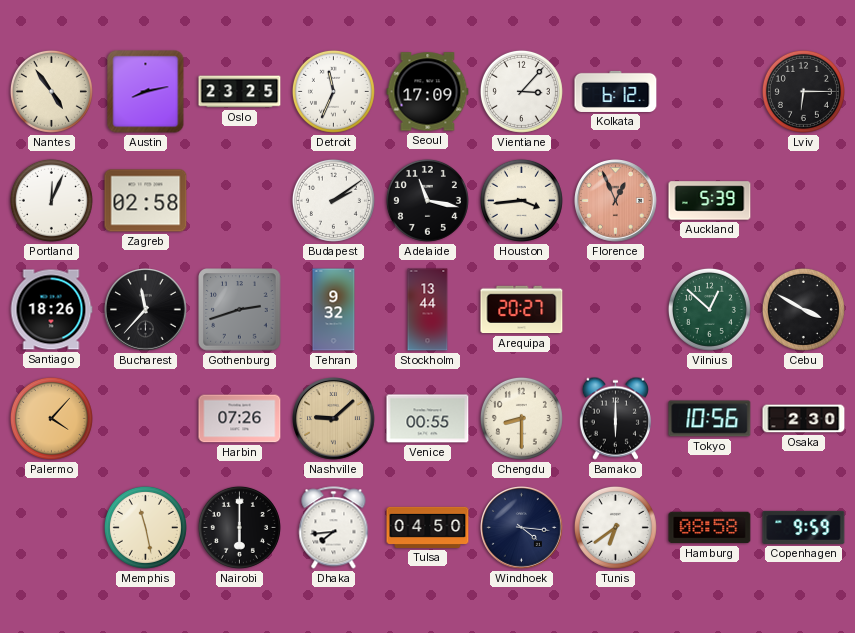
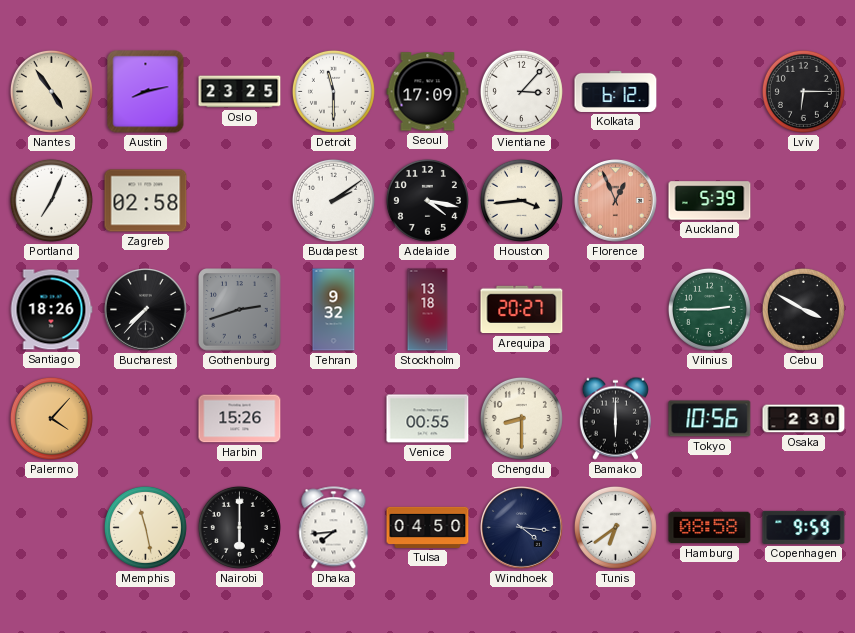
Detroit: 11:34 -> 11:30 (333, 91)
Portland: 12:04 -> 7:04 (51, 200)
Adelaide: 11:17 -> 4:17 (427, 200)
Bucharest: 11:37 -> 7:37 (146, 310)
Stockholm: 13:44 -> 13:18 (428, 310)
Vilnius: 12:52 -> 2:45 (709, 309)
Harbin: 07:26 -> 15:26 (240, 419)
Nashville: 9:08 -> none (334, 419)
